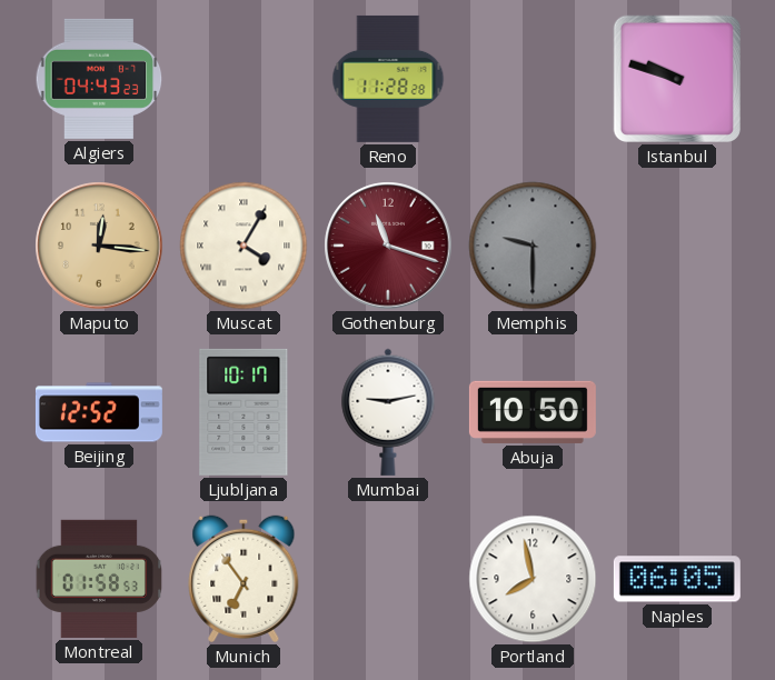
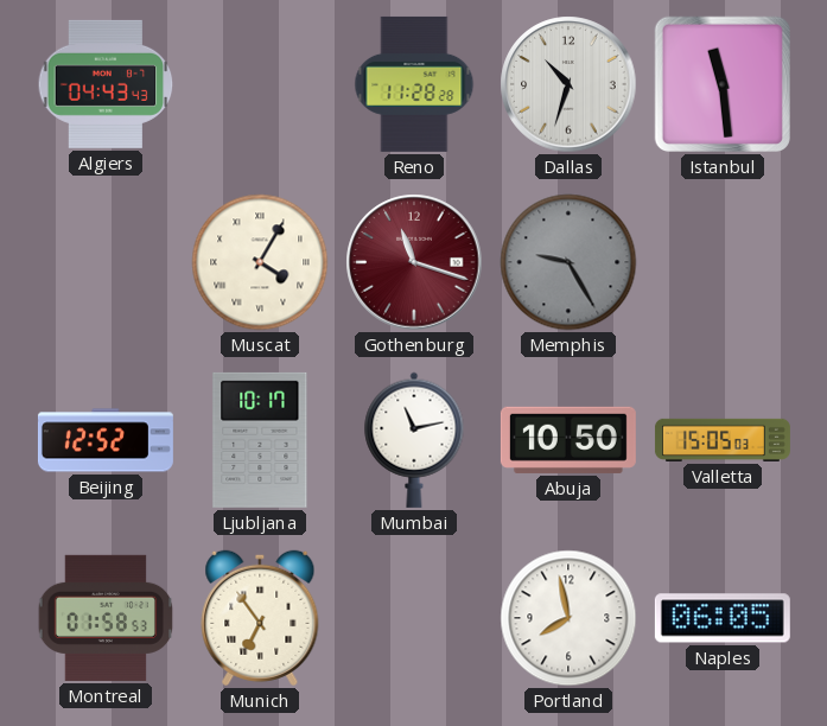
Algiers: 04:43:23 -> 04:43:43 (106, 84)
Dallas: none -> 10:33 (568, 84)
Istanbul: 9:48 -> 11:29 (723, 84)
Maputo: 12:16 -> none (99, 246)
Memphis: 9:30 -> 9:25 (568, 262)
Mumbai: 9:13 -> 11:13 (414, 440)
Valletta: none -> 15:05 (723, 440)
